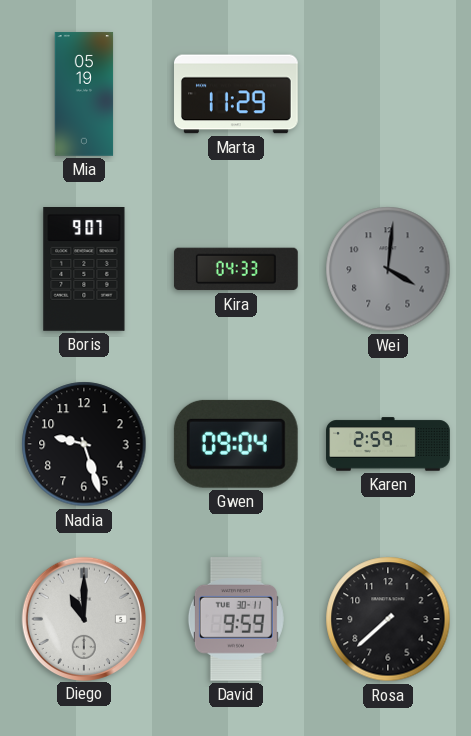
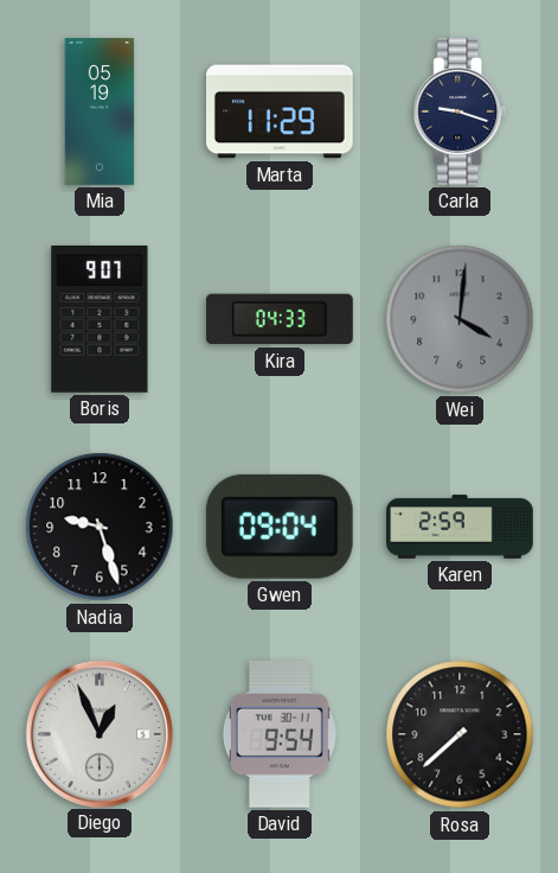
Carla: none -> 9:18 (460, 113)
Diego: 11:00 -> 12:56 (98, 733)
David: 9:59 -> 9:54 (280, 734)
